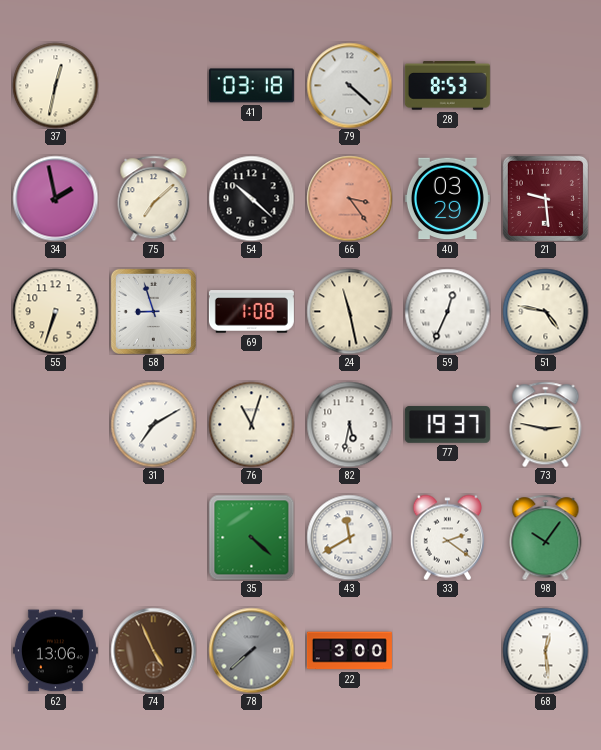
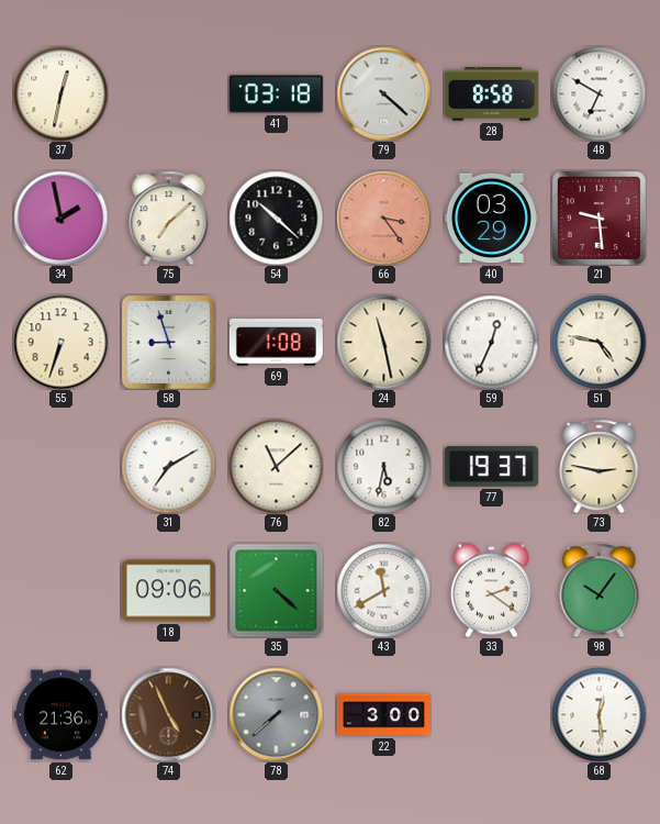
28: 8:53 -> 8:58 (491, 94)
48: none -> 6:50 (599, 93)
76: 11:03 -> 11:08 (276, 466)
18: none -> 09:06 (168, 591)
62: 13:06 -> 21:36 (60, 715)
